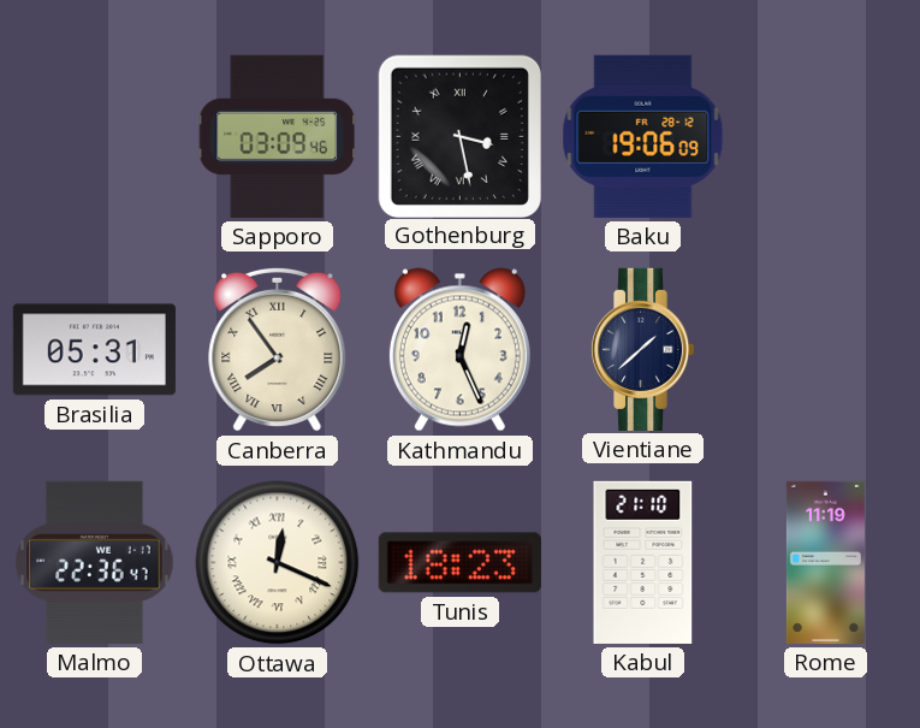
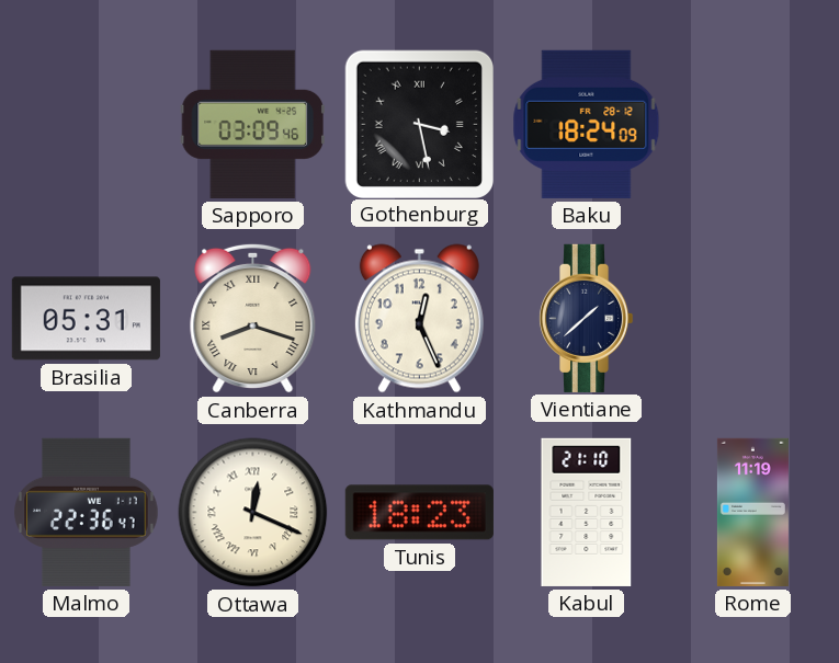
Baku: 19:06 -> 18:24 (587, 124)
Canberra: 7:54 -> 8:18 (253, 318)
